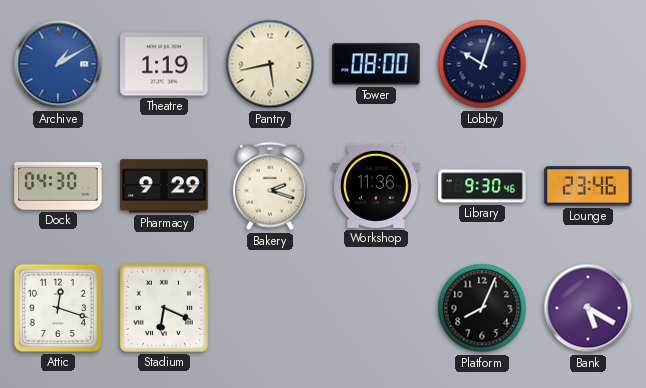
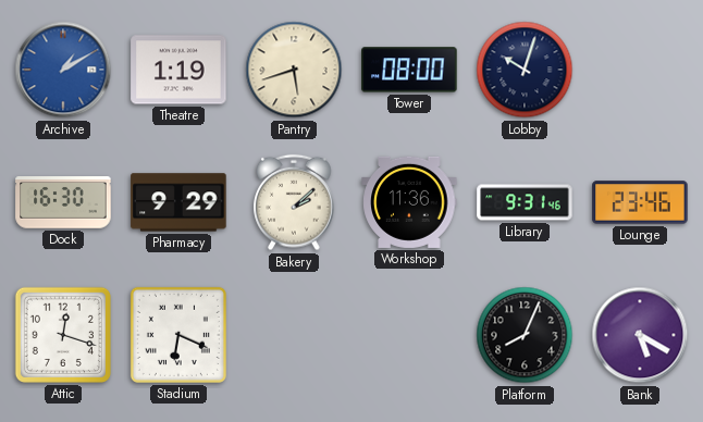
Pantry: 5:43 -> 5:42 (294, 70)
Dock: 04:30 -> 16:30 (63, 202)
Bakery: 2:18 -> 2:08 (294, 202)
Library: 9:30 -> 9:31 (525, 202)
